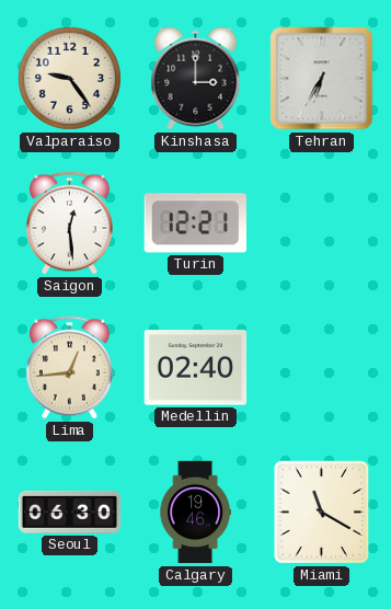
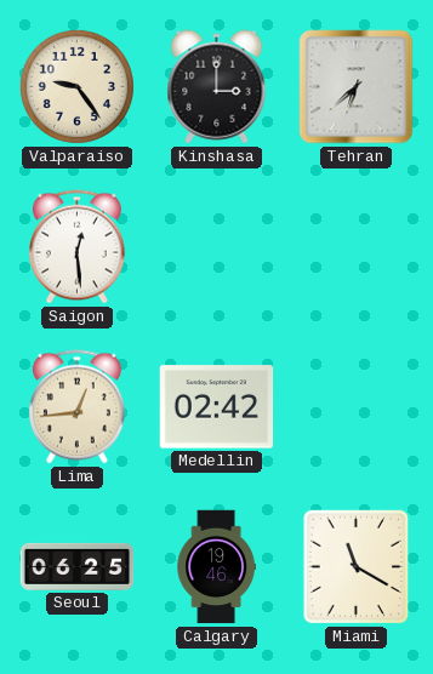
Tehran: 6:35 -> 6:38 (357, 87)
Turin: 12:21 -> none (195, 223)
Medellin: 02:40 -> 02:42 (217, 407)
Seoul: 06:30 -> 06:25 (78, 566)
